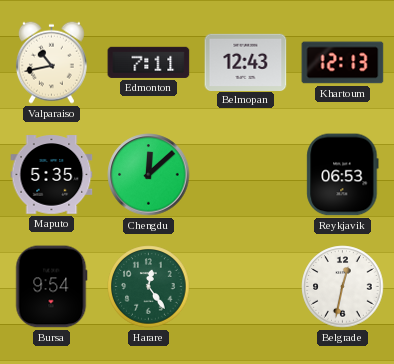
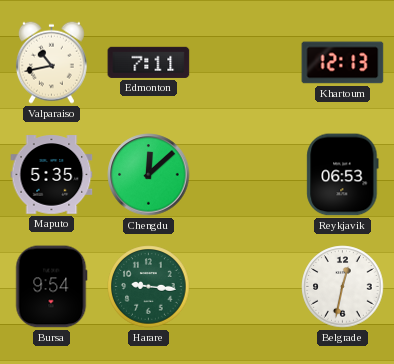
Belmopan: 12:43 -> none (246, 62)
Harare: 12:24 -> 9:16 (149, 287)
